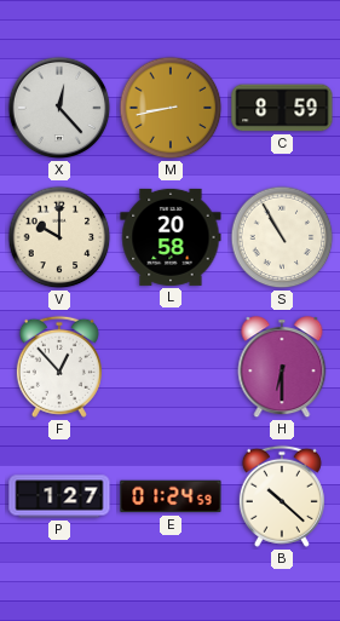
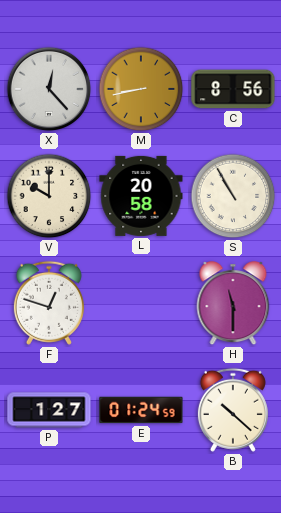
C: 8:59 -> 8:56 (233, 89)
F: 12:53 -> 12:48 (49, 303)
H: 6:30 -> 11:30 (233, 304)
